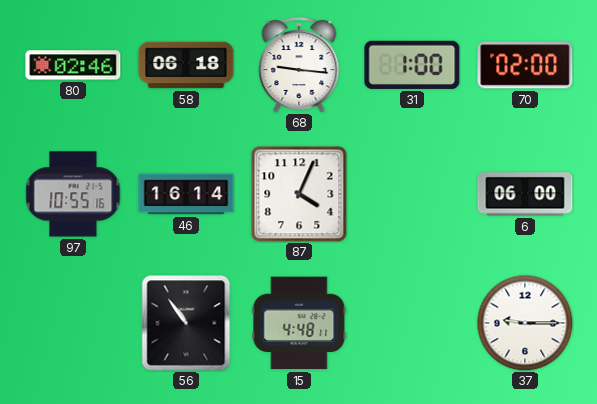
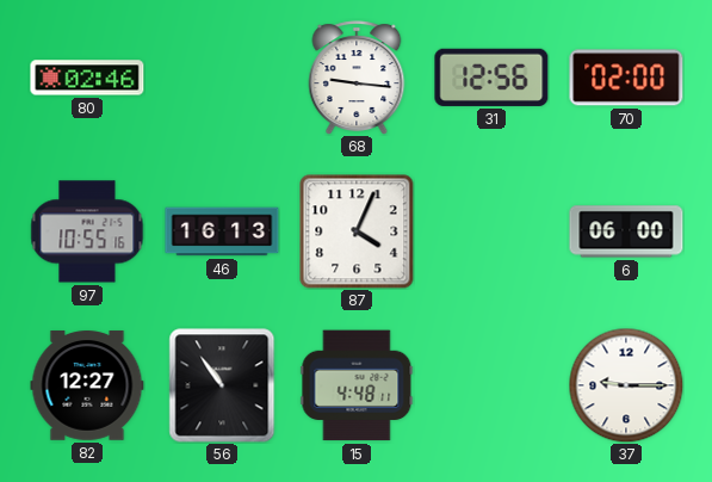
58: 06:18 -> none (186, 65)
31: 1:00 -> 12:56 (491, 78)
46: 16:14 -> 16:13 (222, 231)
82: none -> 12:27 (87, 385)
